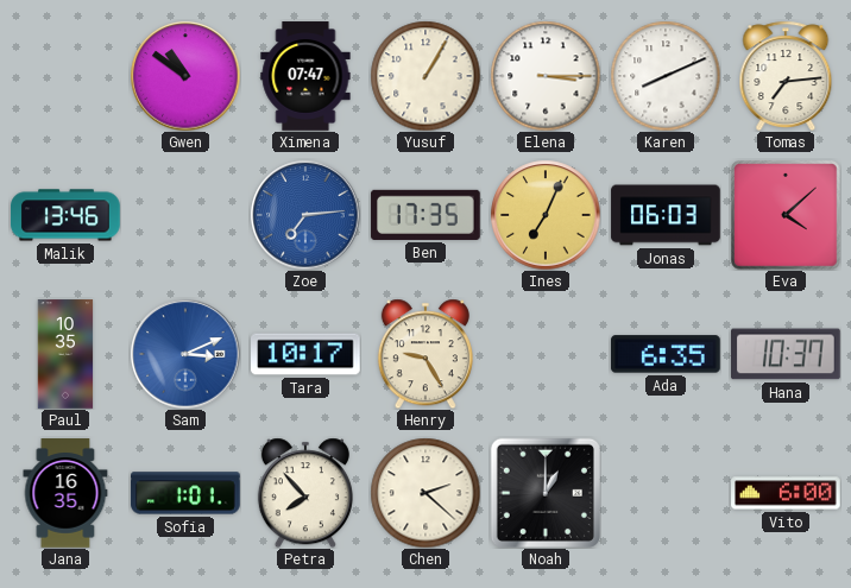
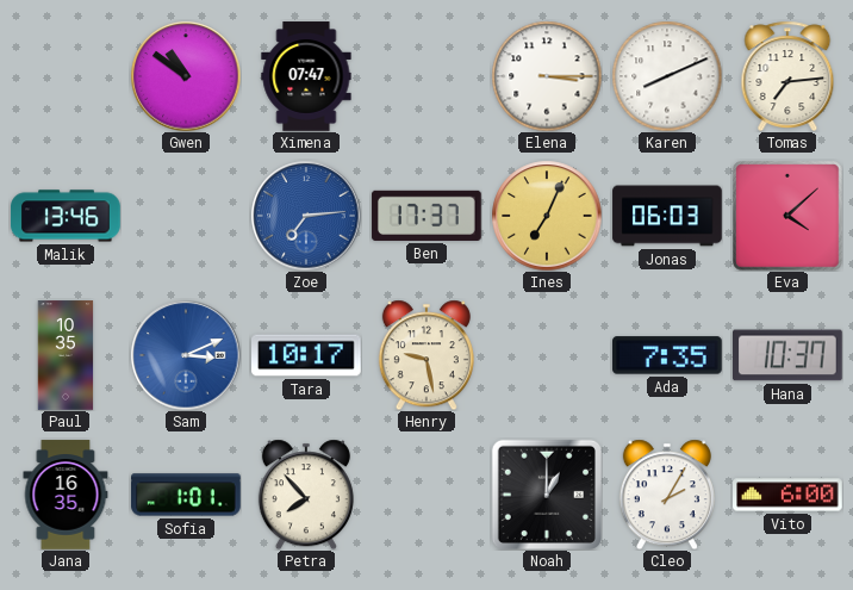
Yusuf: 1:05 -> none (425, 76)
Ben: 17:35 -> 17:37 (426, 216)
Henry: 9:25 -> 9:28 (426, 355)
Ada: 6:35 -> 7:35 (667, 355)
Chen: 2:22 -> none (425, 493)
Cleo: none -> 2:05 (667, 495)
